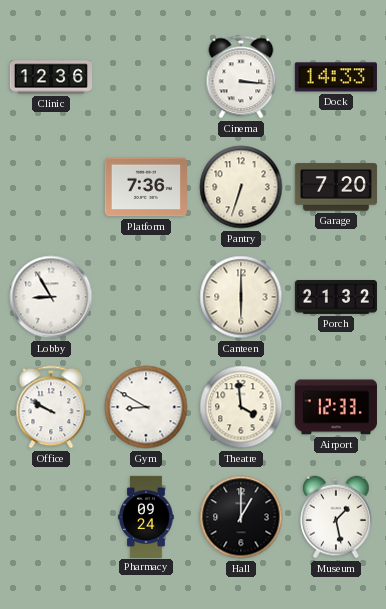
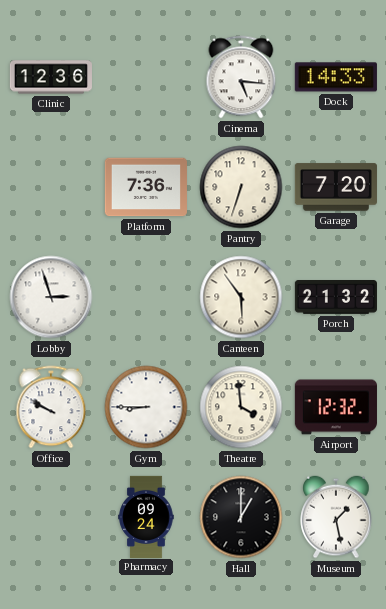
Cinema: 3:16 -> 5:16 (241, 77)
Lobby: 8:55 -> 2:57 (51, 297)
Canteen: 6:00 -> 5:54 (241, 297)
Gym: 8:50 -> 8:45 (146, 407)
Airport: 12:33 -> 12:32 (336, 407)
